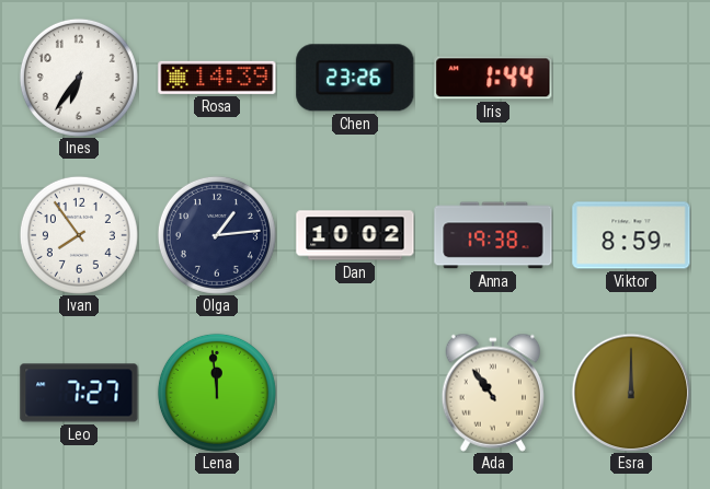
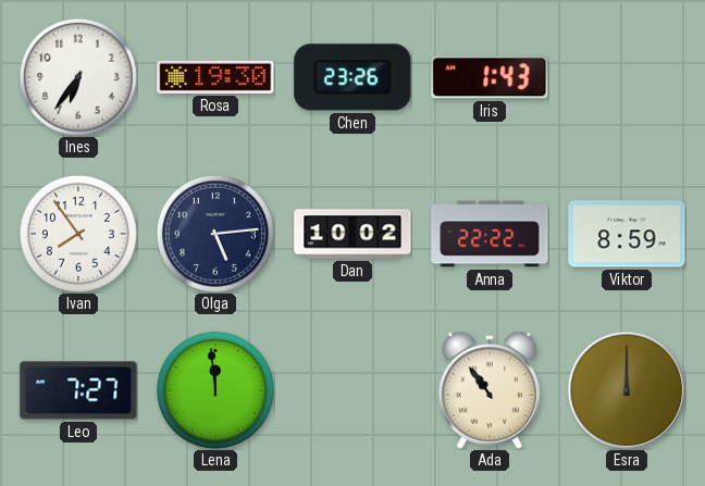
Rosa: 14:39 -> 19:30 (215, 77)
Iris: 1:44 -> 1:43 (490, 77)
Olga: 1:14 -> 5:14 (215, 234)
Anna: 19:38 -> 22:22 (490, 234)
